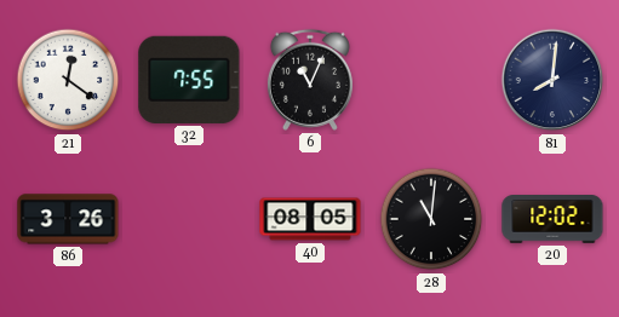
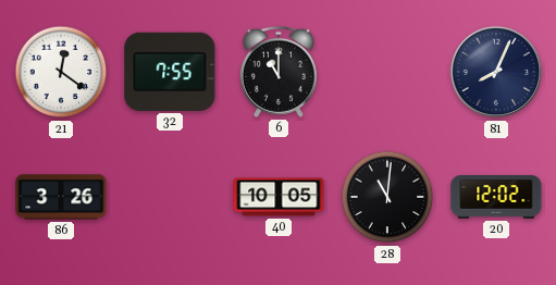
6: 11:04 -> 11:00 (279, 72)
81: 8:01 -> 8:04 (496, 72)
40: 08:05 -> 10:05 (279, 197)
